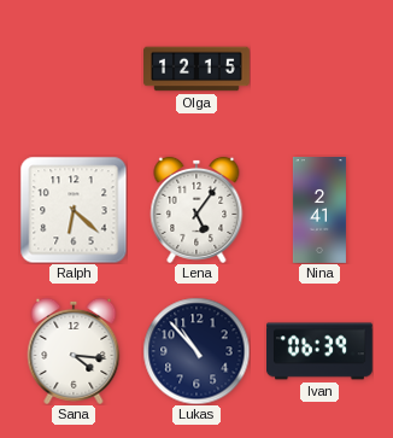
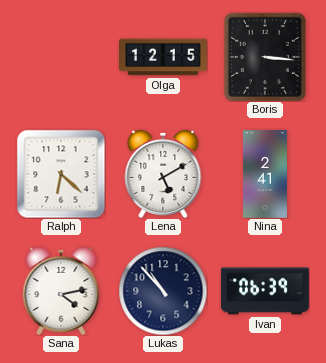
Boris: none -> 3:16 (265, 57)
Lena: 5:06 -> 5:10 (163, 174)
Sana: 4:16 -> 4:13 (61, 291)
